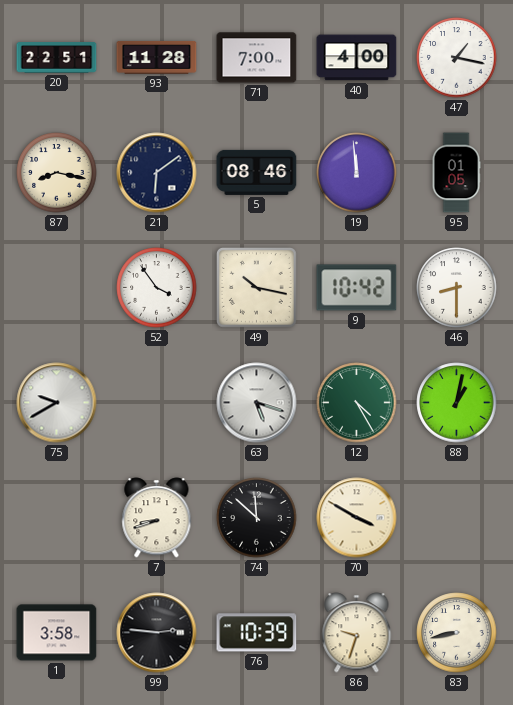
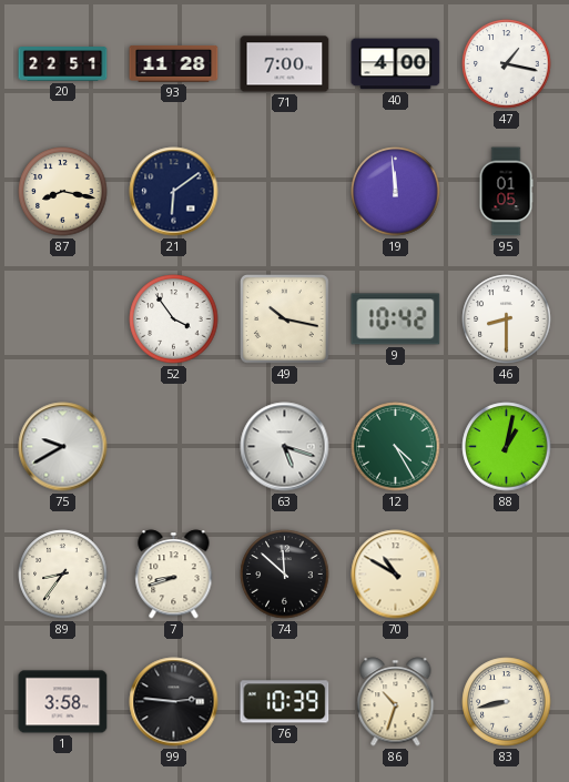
5: 08:46 -> none (257, 172)
89: none -> 8:36 (63, 575)
70: 3:50 -> 10:50 (396, 575)
86: 9:33 -> 10:33 (396, 702)
